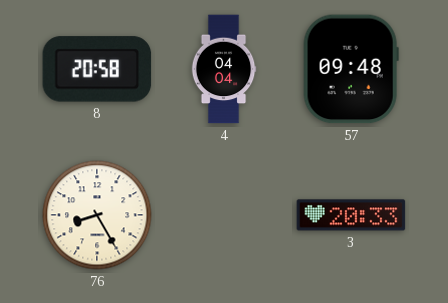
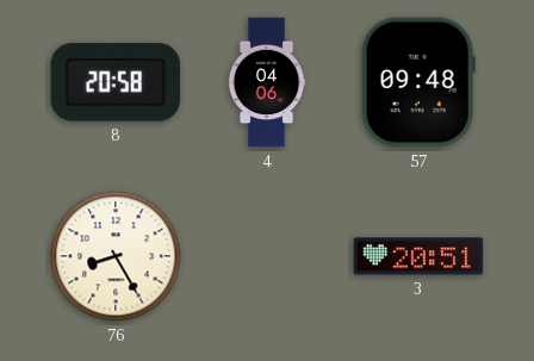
4: 04:04 -> 04:06 (267, 82)
3: 20:33 -> 20:51 (418, 256)
